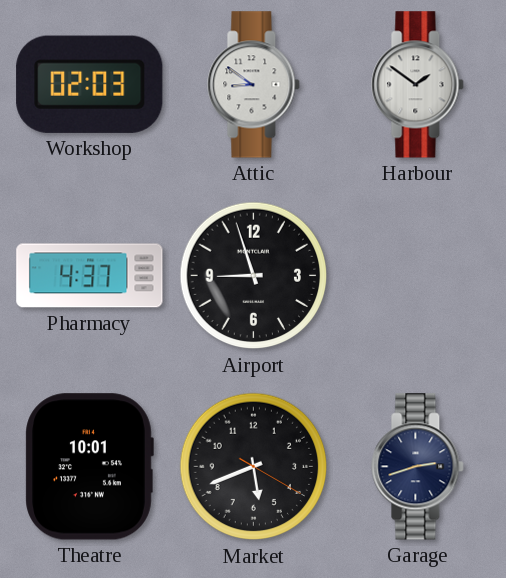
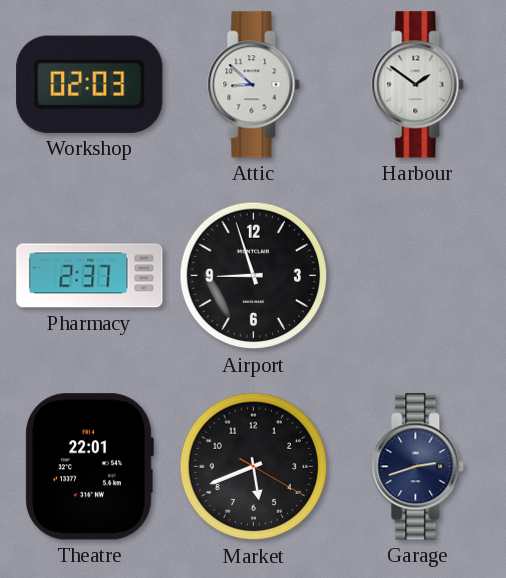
Attic: 8:51 -> 8:52 (254, 85)
Pharmacy: 4:37 -> 2:37 (90, 276)
Theatre: 10:01 -> 22:01 (89, 467)
